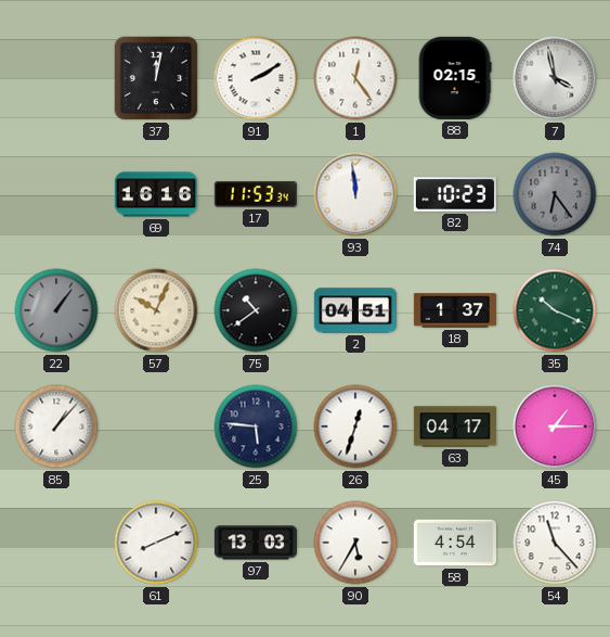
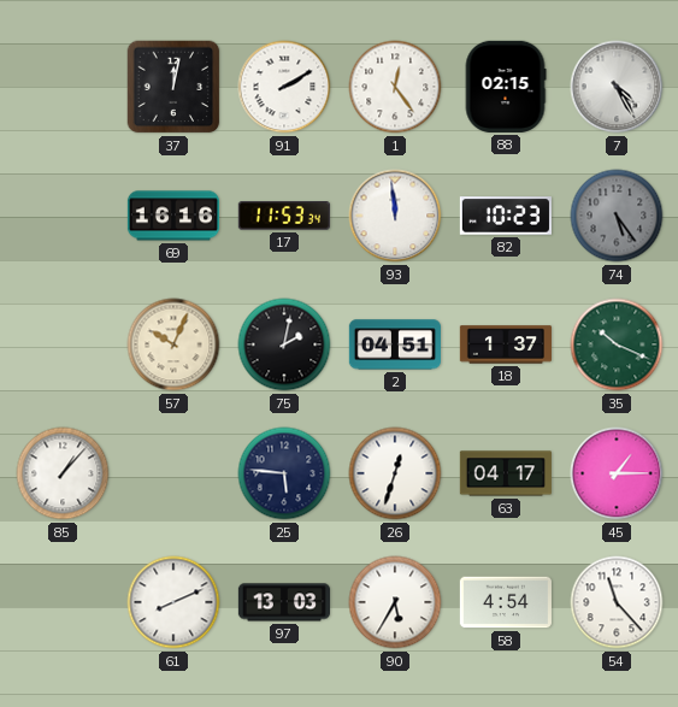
7: 3:58 -> 4:25 (617, 87)
74: 6:24 -> 5:24 (617, 216)
22: 1:06 -> none (56, 310)
75: 10:39 -> 2:02 (284, 344)
